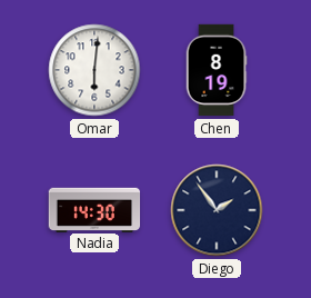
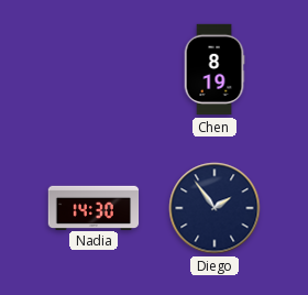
Omar: 6:01 -> none (94, 70)
